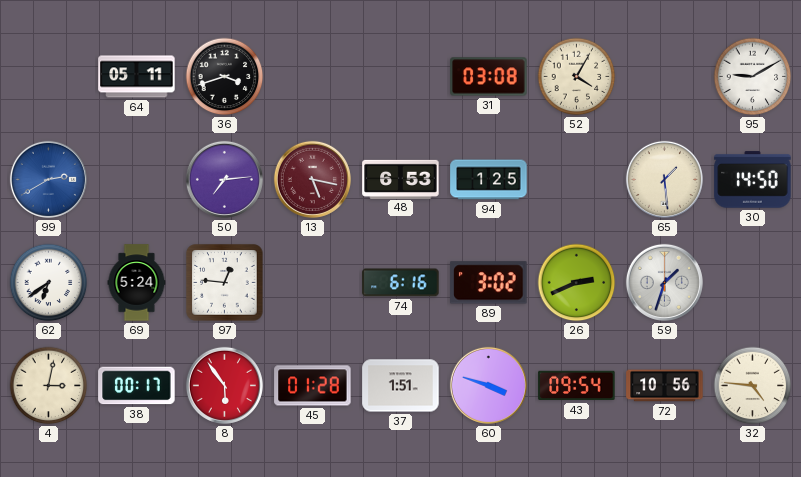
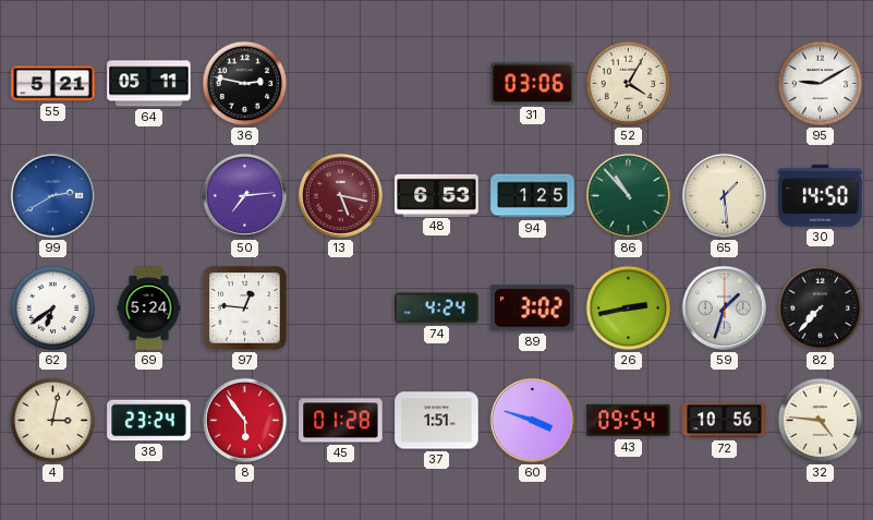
55: none -> 5:21 (53, 84)
36: 3:42 -> 2:47 (245, 84)
31: 03:08 -> 03:06 (533, 84)
86: none -> 10:53 (628, 195)
74: 6:16 -> 4:24 (437, 309)
26: 2:41 -> 2:43 (629, 309)
82: none -> 7:37 (821, 309)
38: 00:17 -> 23:24 (149, 421)
